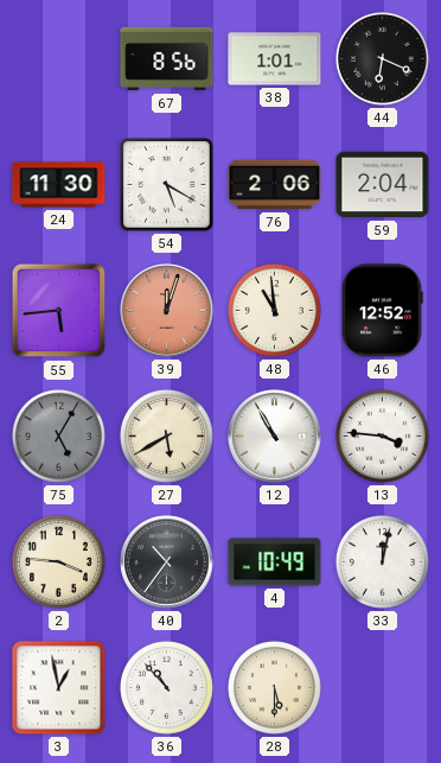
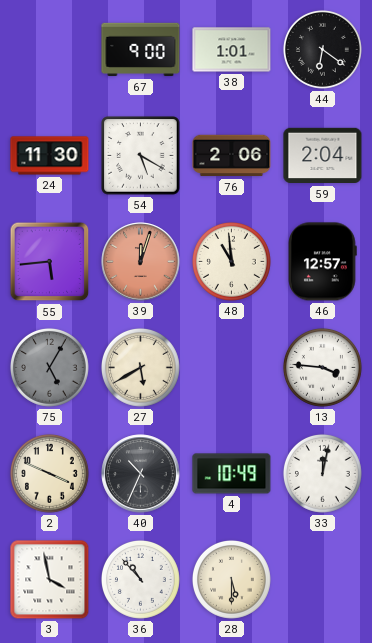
67: 8:56 -> 9:00 (141, 50)
44: 6:19 -> 6:21 (322, 49)
46: 12:52 -> 12:57 (323, 262)
12: 10:55 -> none (275, 437)
2: 3:46 -> 3:49 (49, 473)
40: 10:36 -> 10:34 (141, 474)
3: 12:58 -> 3:58 (50, 580)
